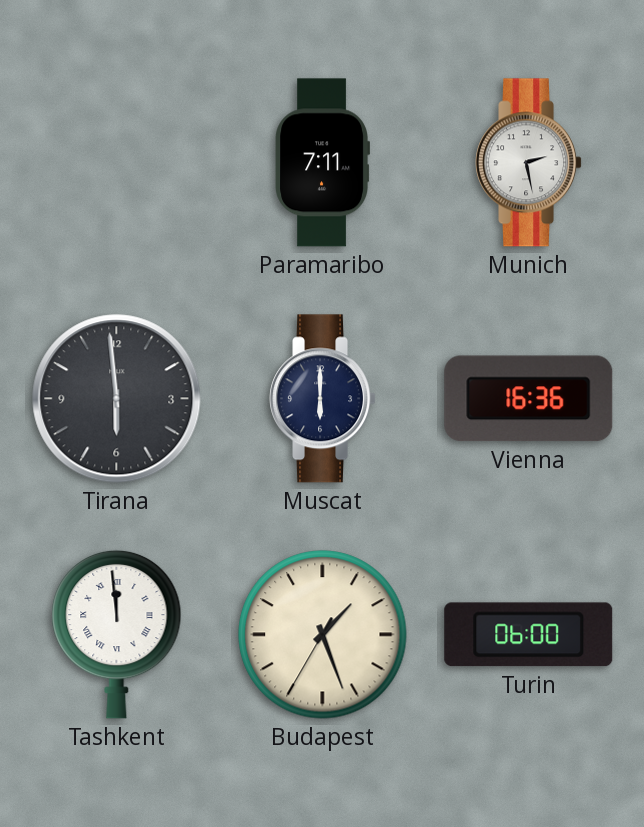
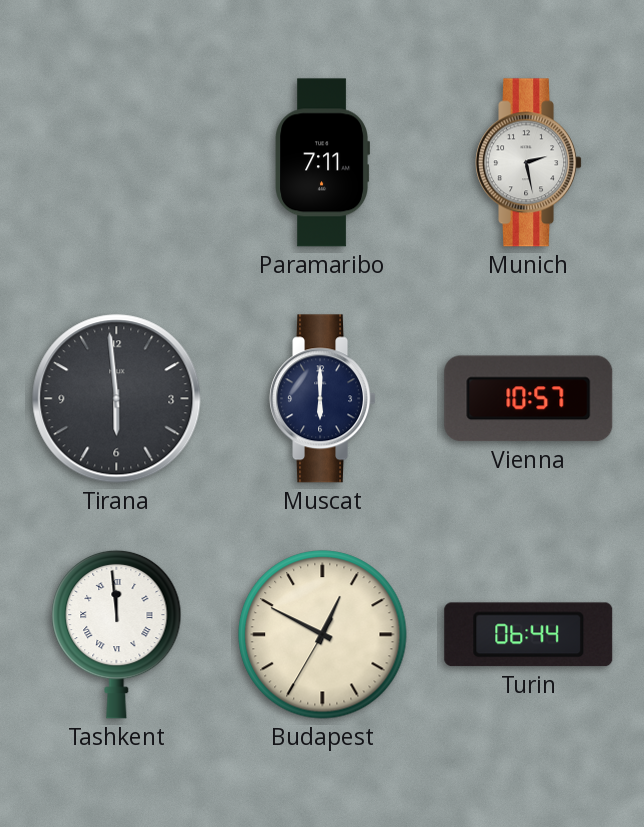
Vienna: 16:36 -> 10:57 (529, 399)
Budapest: 1:26 -> 12:49 (323, 635)
Turin: 06:00 -> 06:44 (529, 635)
